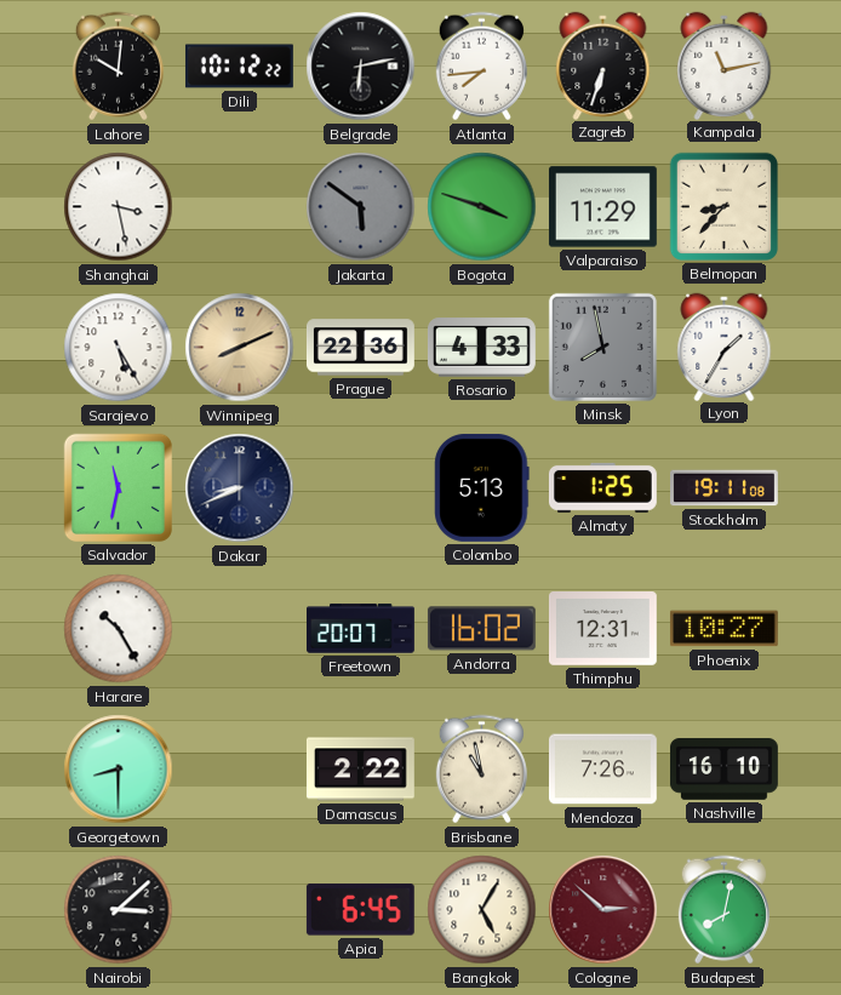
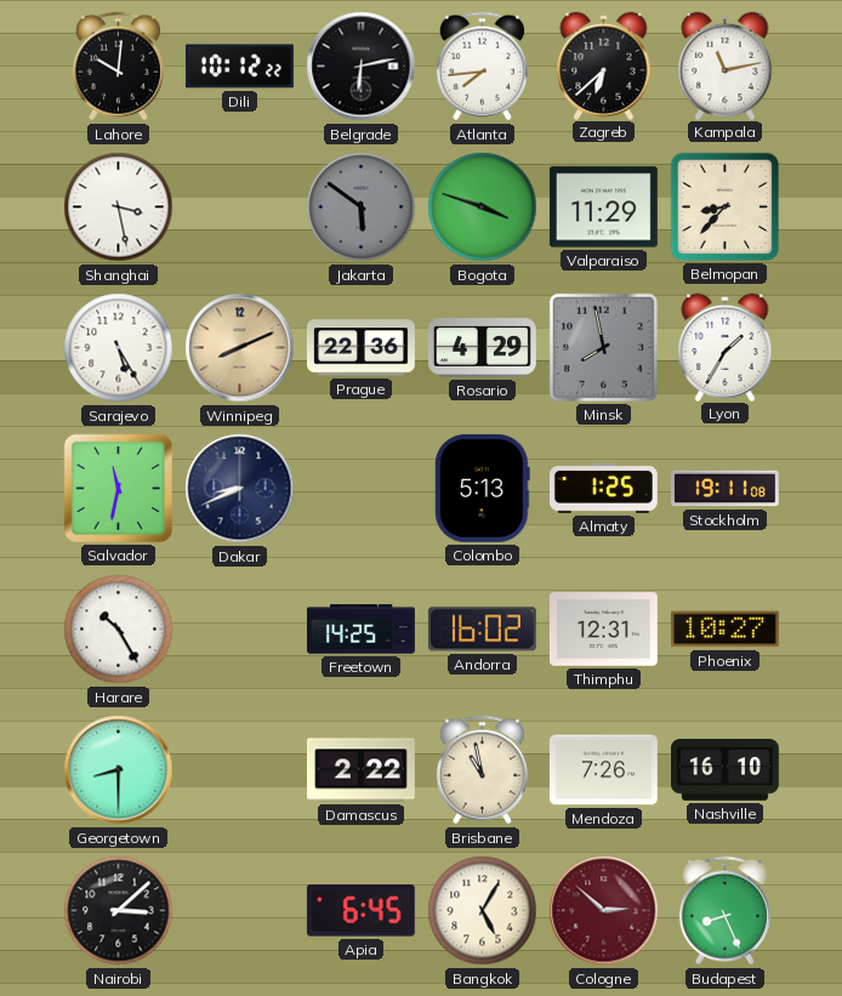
Zagreb: 6:33 -> 6:38 (604, 66)
Rosario: 4:33 -> 4:29 (482, 348)
Freetown: 20:07 -> 14:25 (362, 630)
Budapest: 8:02 -> 8:26 (724, 911)
